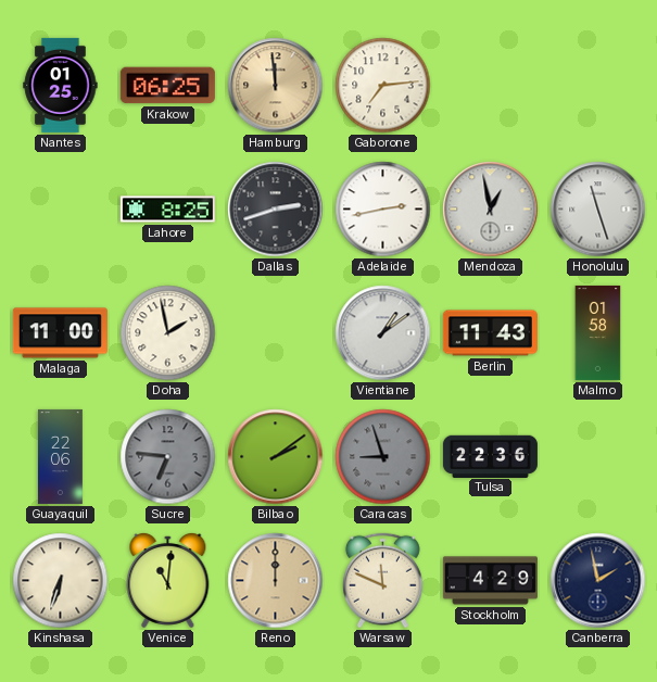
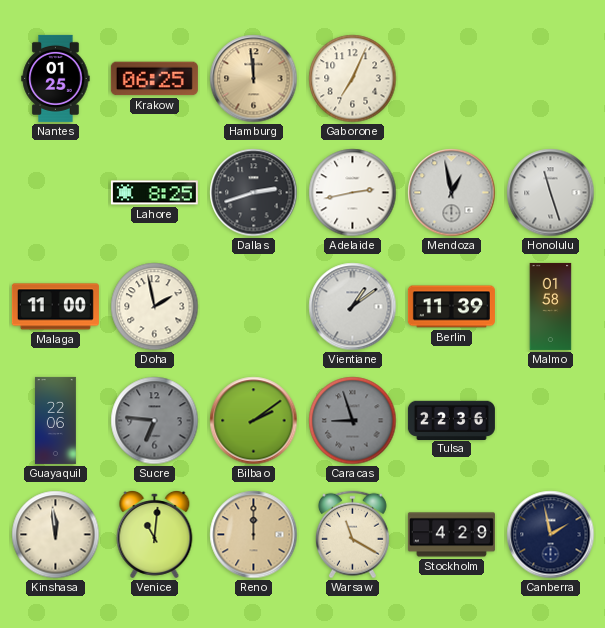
Gaborone: 7:14 -> 7:04 (353, 79)
Berlin: 11:43 -> 11:39 (451, 307)
Kinshasa: 6:33 -> 11:59 (56, 535)
Warsaw: 11:49 -> 11:20 (352, 535)
